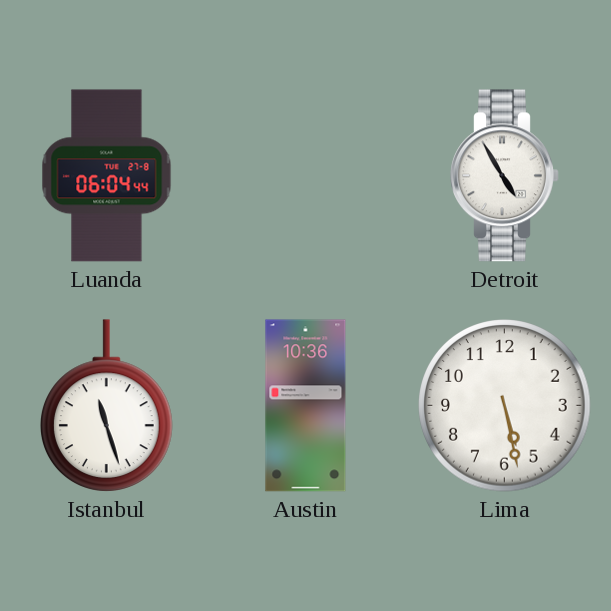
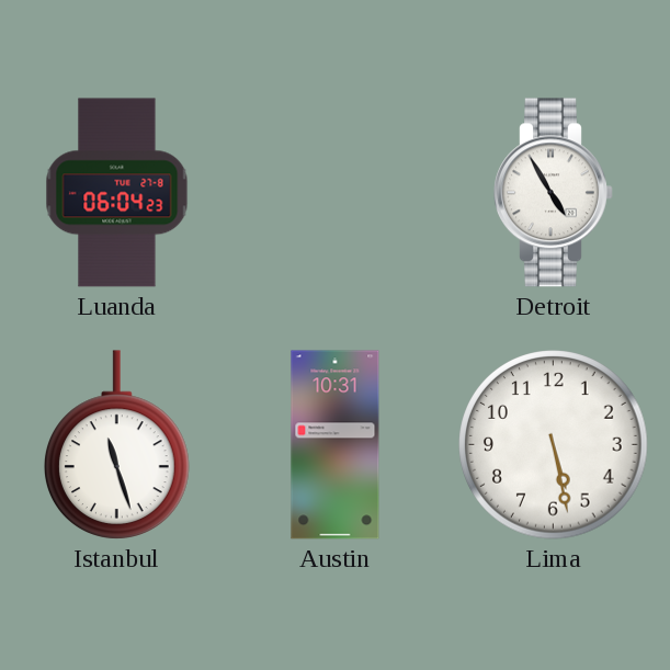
Luanda: 06:04:44 -> 06:04:23 (117, 193)
Austin: 10:36 -> 10:31 (336, 445)
